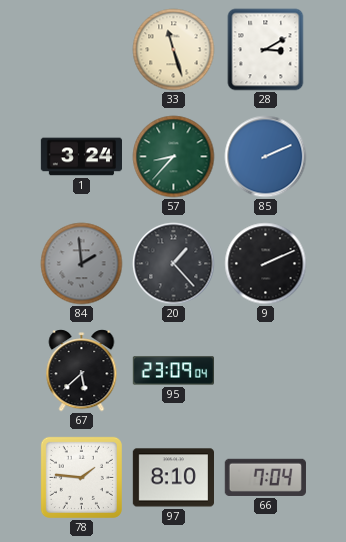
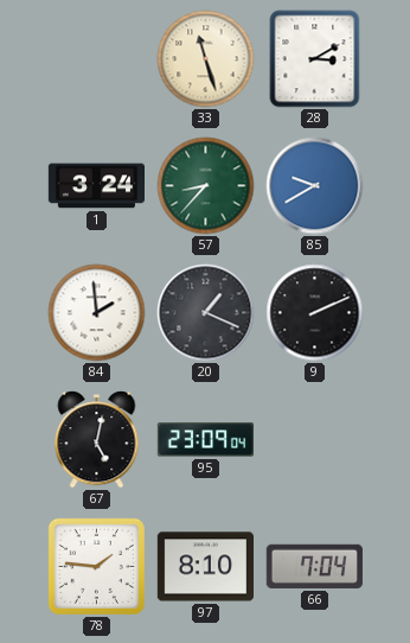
85: 2:11 -> 9:40 (315, 186)
84 dial: grey -> white (97, 313)
20: 1:23 -> 1:19 (206, 313)
67: 5:38 -> 5:02 (97, 440)
